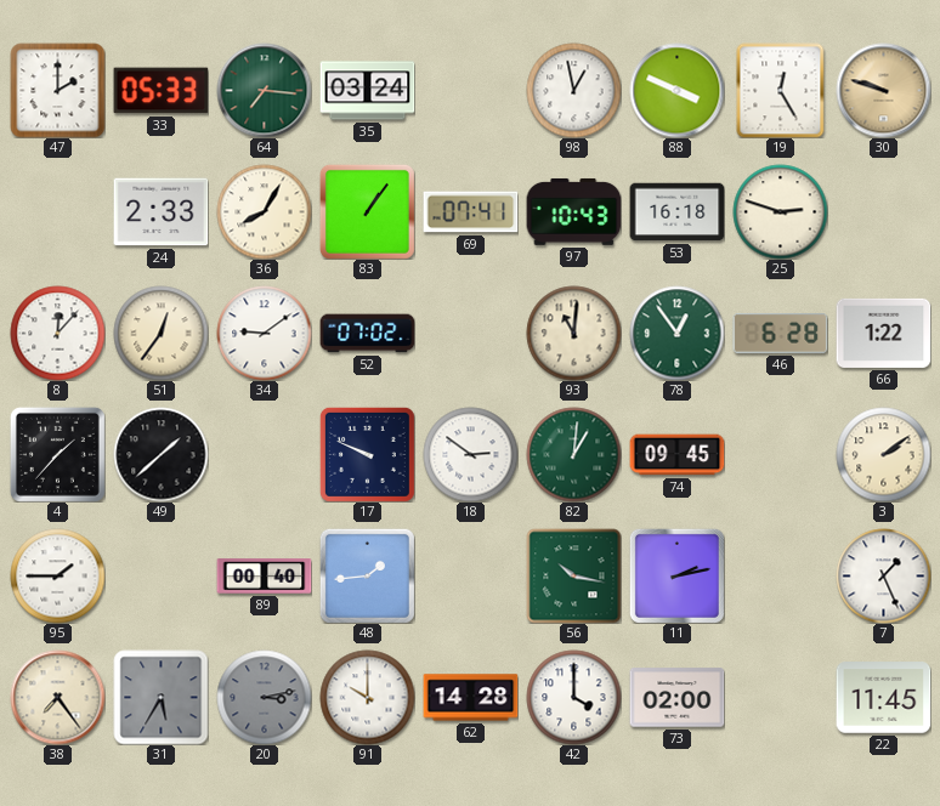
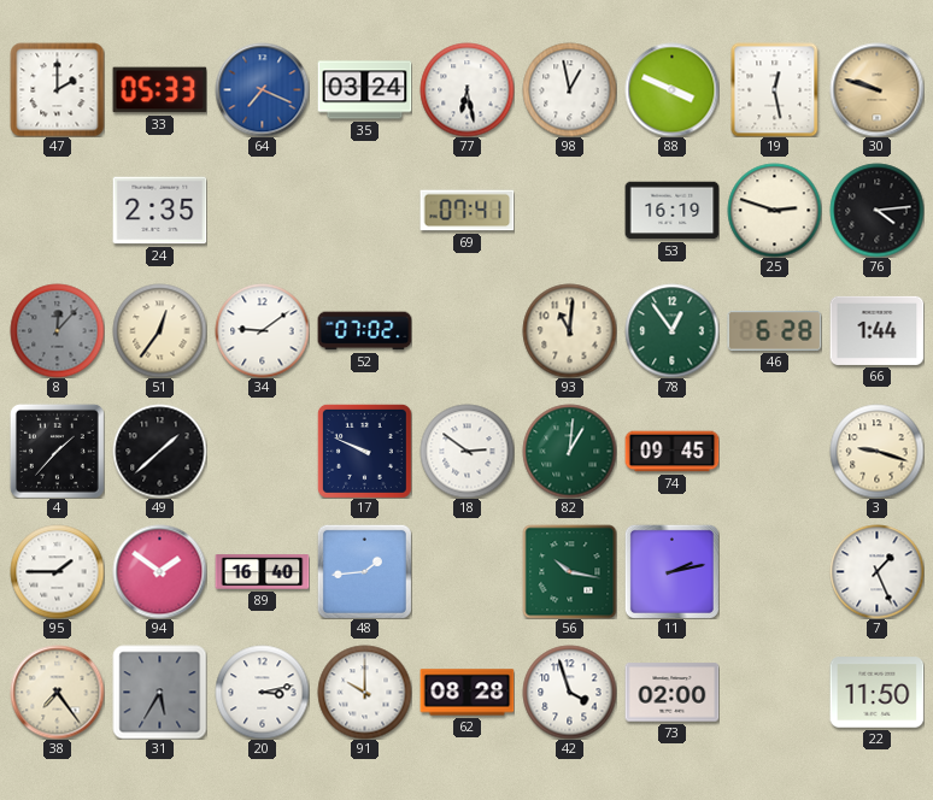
64: 7:16 -> 7:19 (262, 89)
64 dial: green -> blue (262, 89)
77: none -> 6:28 (466, 89)
19: 12:25 -> 12:28 (775, 89)
24: 2:33 -> 2:35 (159, 211)
36: 8:05 -> none (264, 211)
83: 1:06 -> none (367, 211)
97: 10:43 -> none (573, 211)
53: 16:18 -> 16:19 (671, 211)
76: none -> 4:14 (876, 210)
8 dial: white -> grey (57, 330)
66: 1:22 -> 1:44 (876, 330)
3: 2:09 -> 9:18 (876, 451)
94: none -> 1:51 (159, 571)
89: 00:40 -> 16:40 (262, 572)
20 dial: grey -> white (262, 692)
62: 14:28 -> 08:28 (466, 693)
42: 4:00 -> 3:57 (569, 692)
22: 11:45 -> 11:50 (876, 693)
